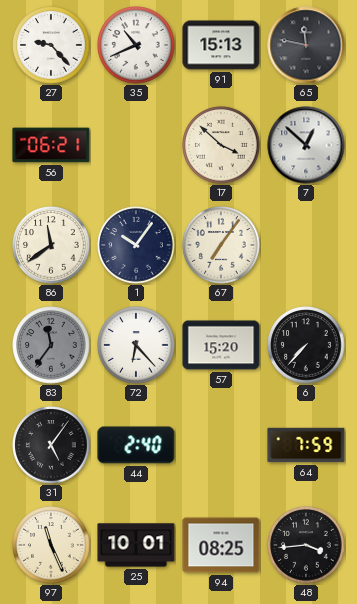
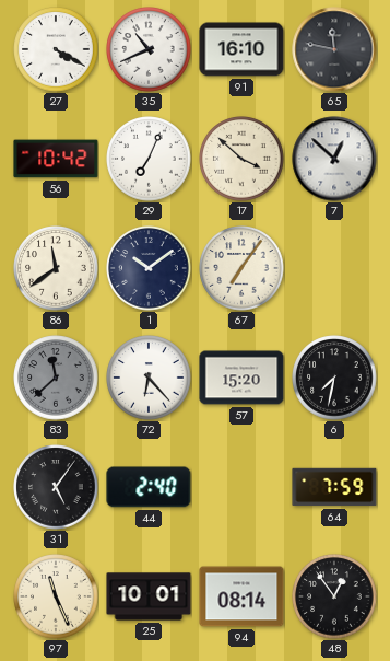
27: 9:23 -> 4:20 (56, 49)
91: 15:13 -> 16:10 (241, 49)
56: 06:21 -> 10:42 (56, 159)
29: none -> 7:04 (149, 159)
1: 10:06 -> 10:09 (149, 268)
83: 11:36 -> 11:38 (56, 378)
6: 7:37 -> 7:32 (334, 378)
94: 08:25 -> 08:14 (241, 596)
48: 3:44 -> 12:54 (334, 596)
